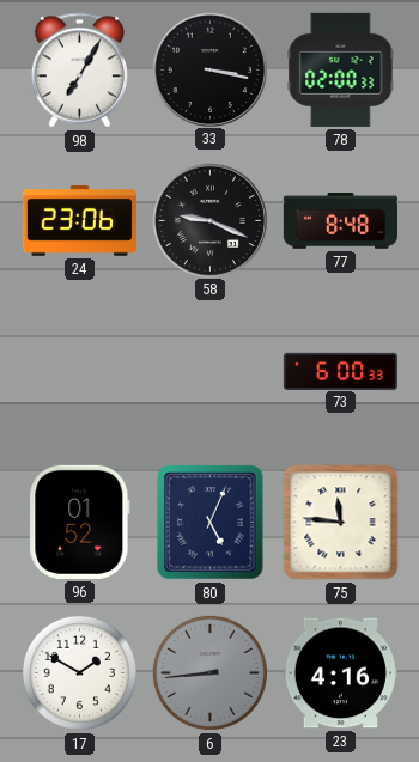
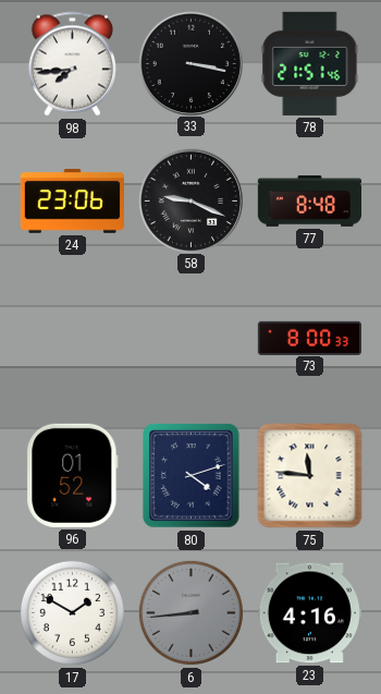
98: 7:05 -> 7:44 (72, 64)
78: 02:00 -> 21:51 (310, 63)
73: 6:00 -> 8:00 (309, 338)
80: 5:04 -> 4:12 (192, 476)
